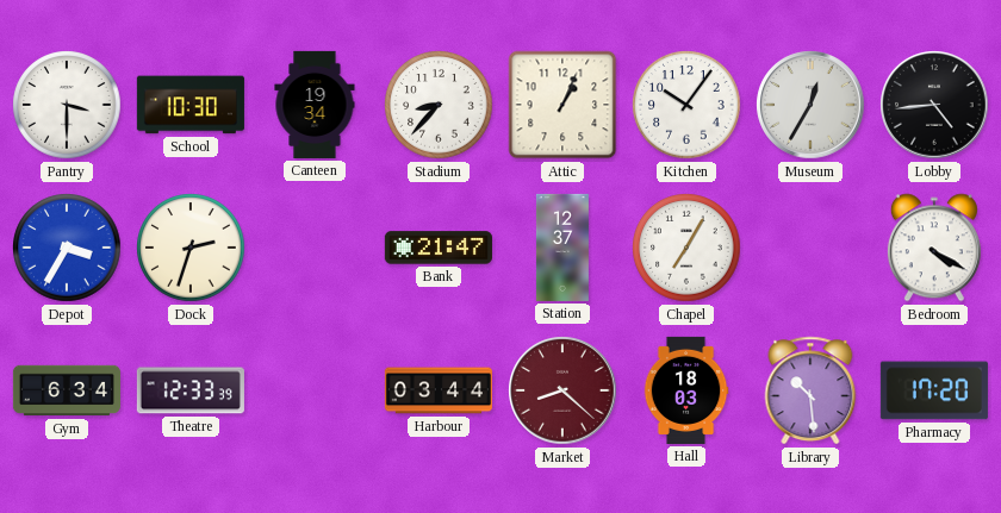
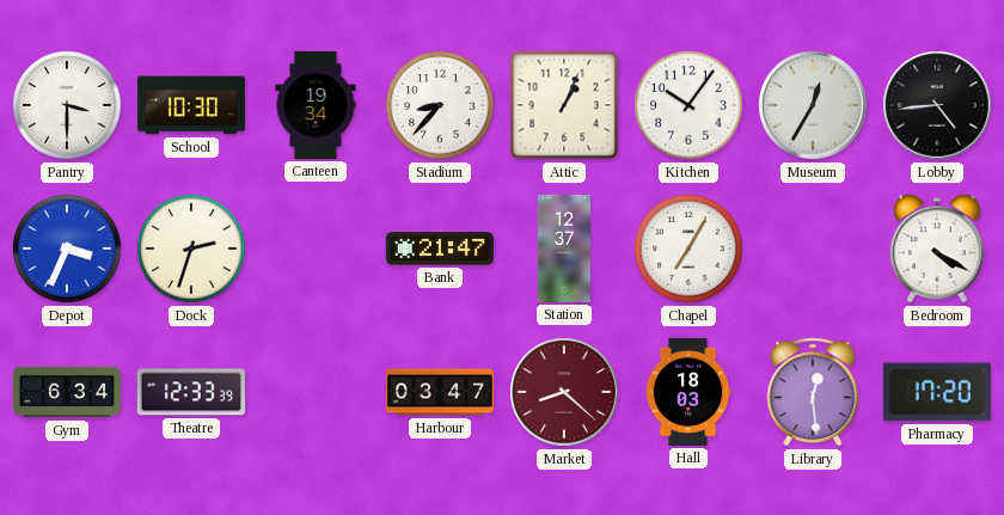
Depot: 3:35 -> 3:34 (67, 249)
Harbour: 03:44 -> 03:47 (440, 392)
Library: 10:29 -> 12:29 (813, 392)
